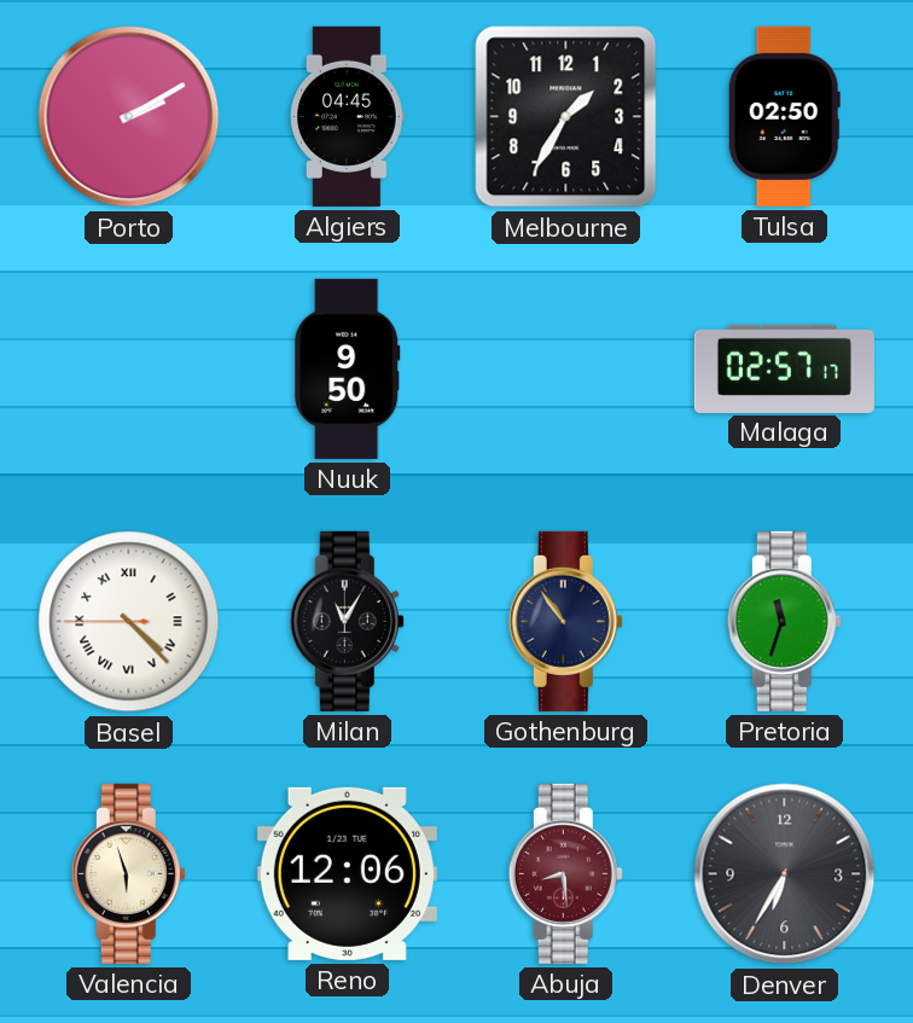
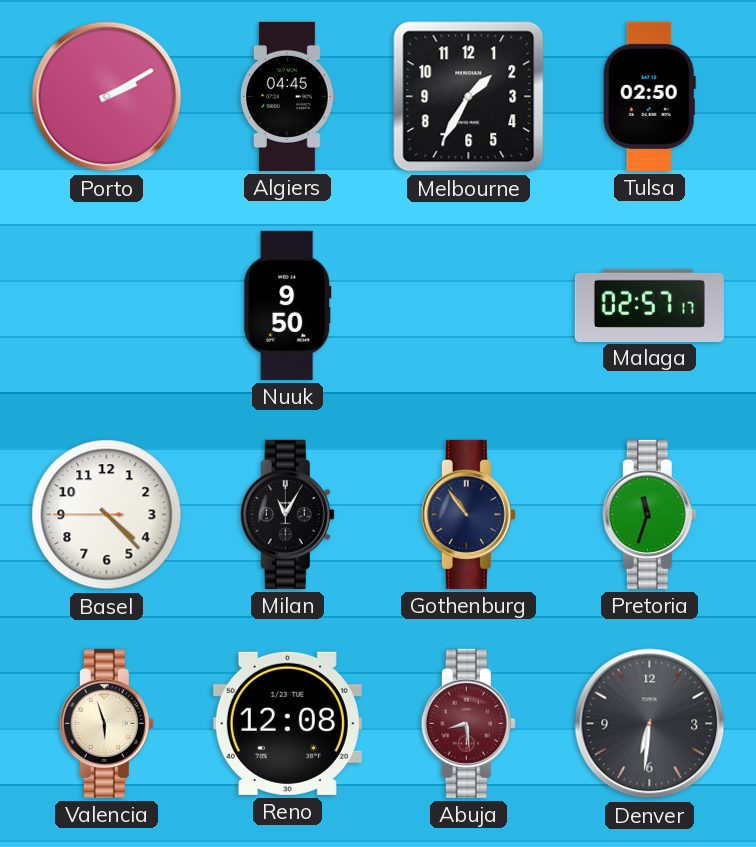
Basel numerals: Roman -> Arabic (107, 515)
Reno: 12:06 -> 12:08 (287, 723)
Denver: 6:35 -> 6:31 (650, 724)
